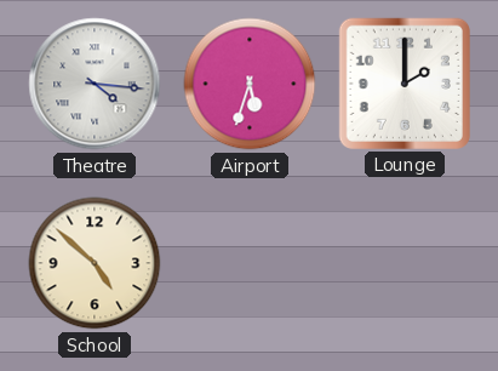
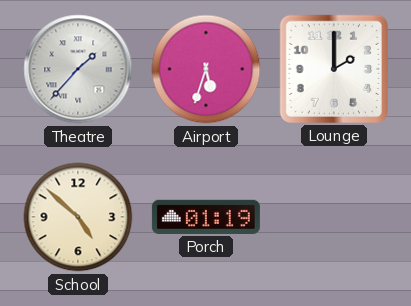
Theatre: 4:16 -> 1:37 (78, 69)
Porch: none -> 01:19 (206, 217)
